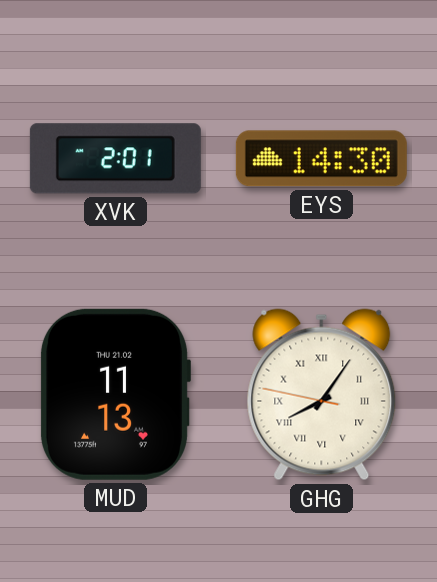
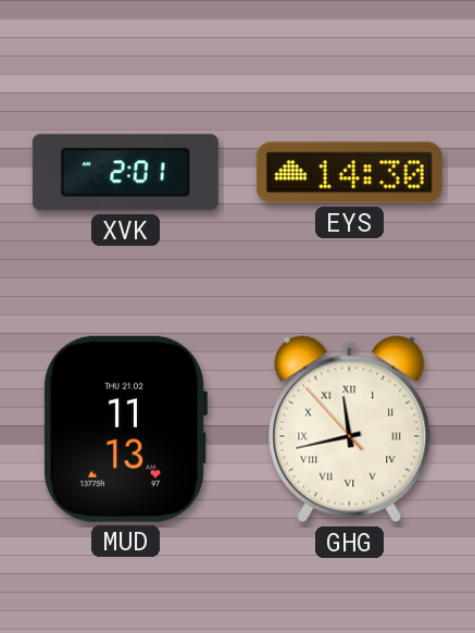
GHG: 8:05 -> 11:42 (350, 430)
